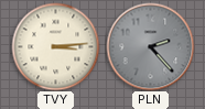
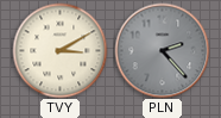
TVY: 3:14 -> 3:10 (59, 50)
